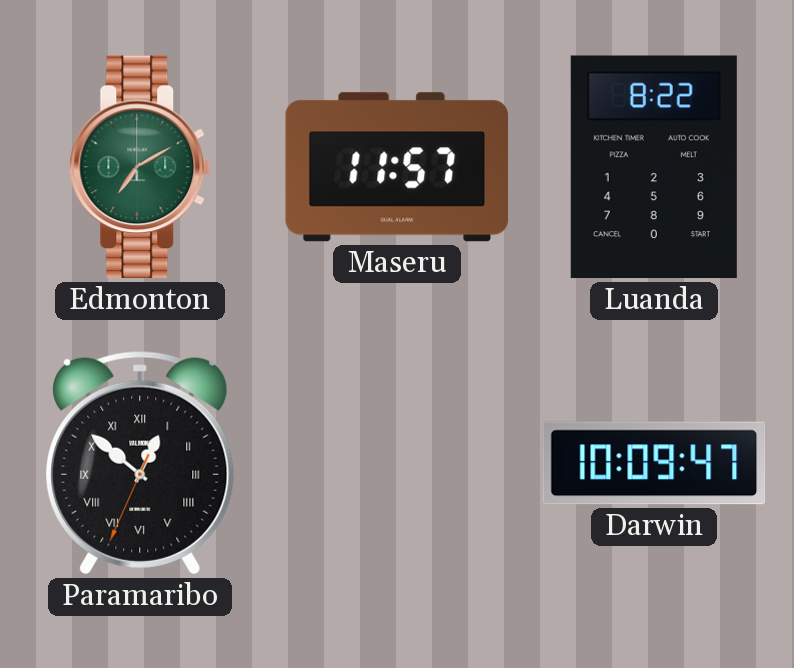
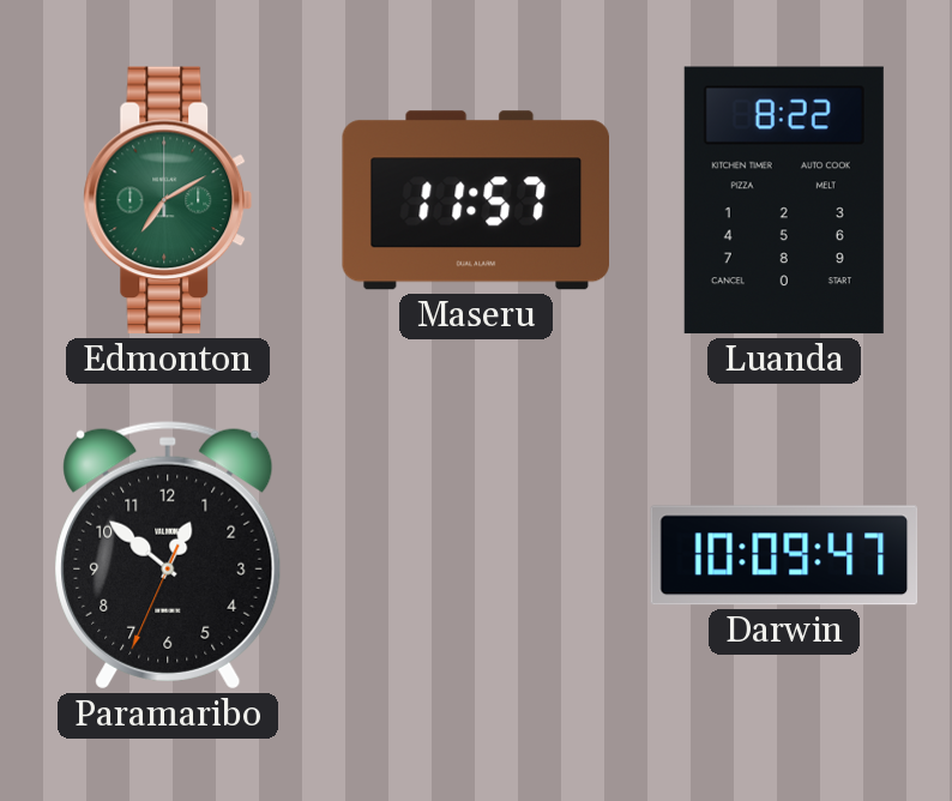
Paramaribo numerals: Roman -> Arabic (168, 555)
